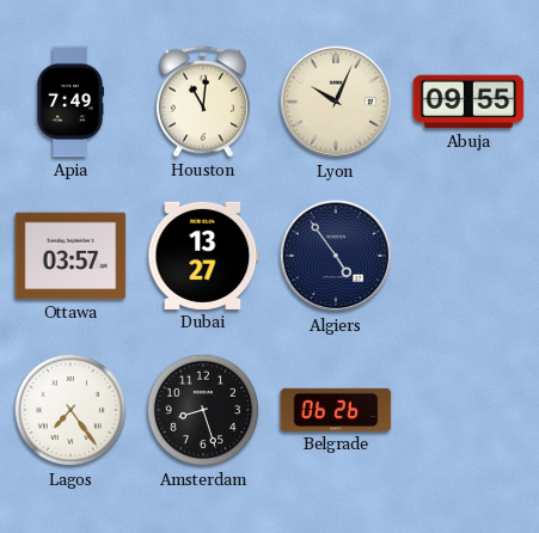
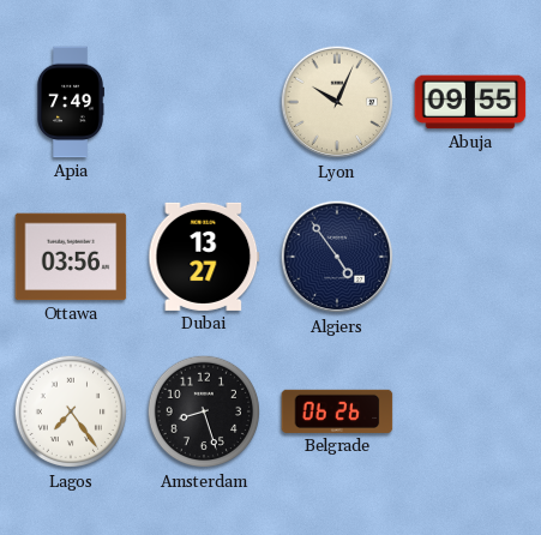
Houston: 11:01 -> none (203, 102)
Ottawa: 03:57 -> 03:56 (71, 257)
